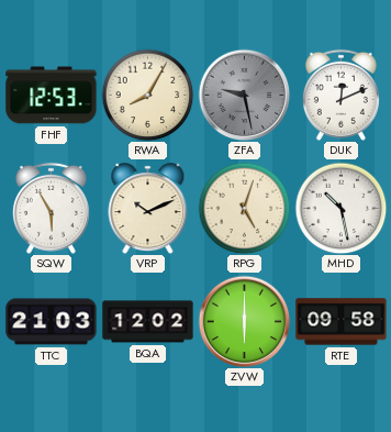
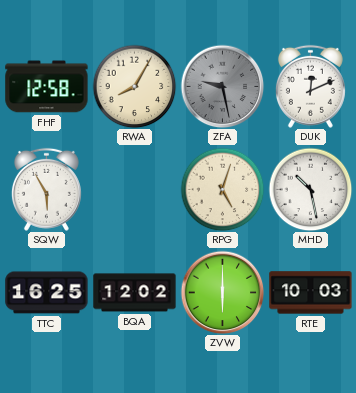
FHF: 12:53 -> 12:58 (47, 87)
VRP: 10:11 -> none (148, 209)
TTC: 21:03 -> 16:25 (47, 293)
RTE: 09:58 -> 10:03 (311, 293)
